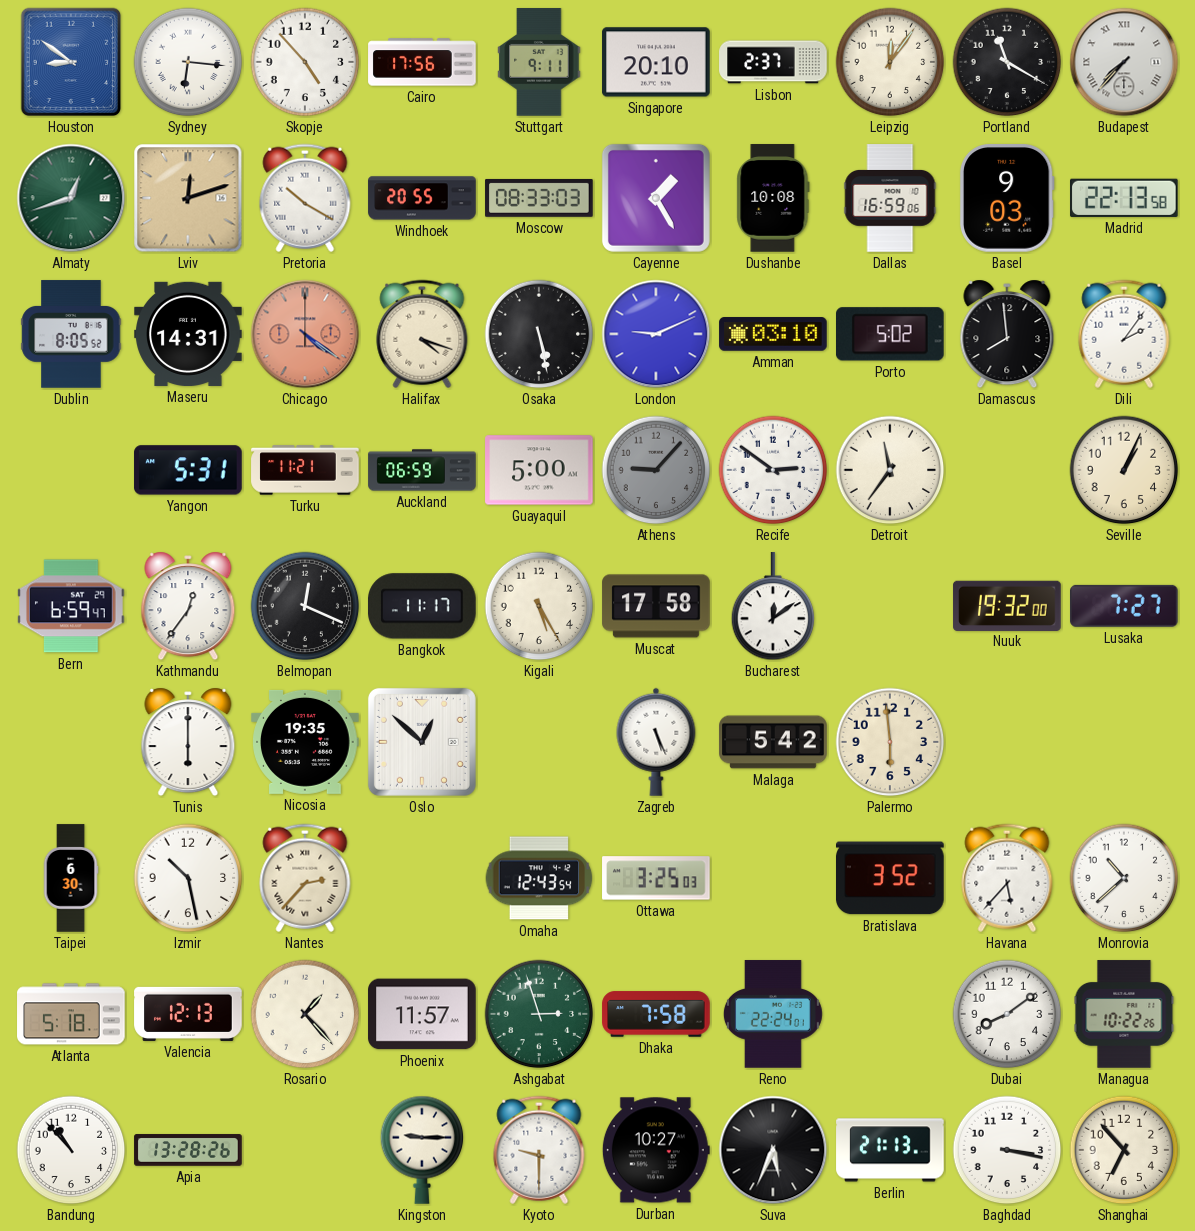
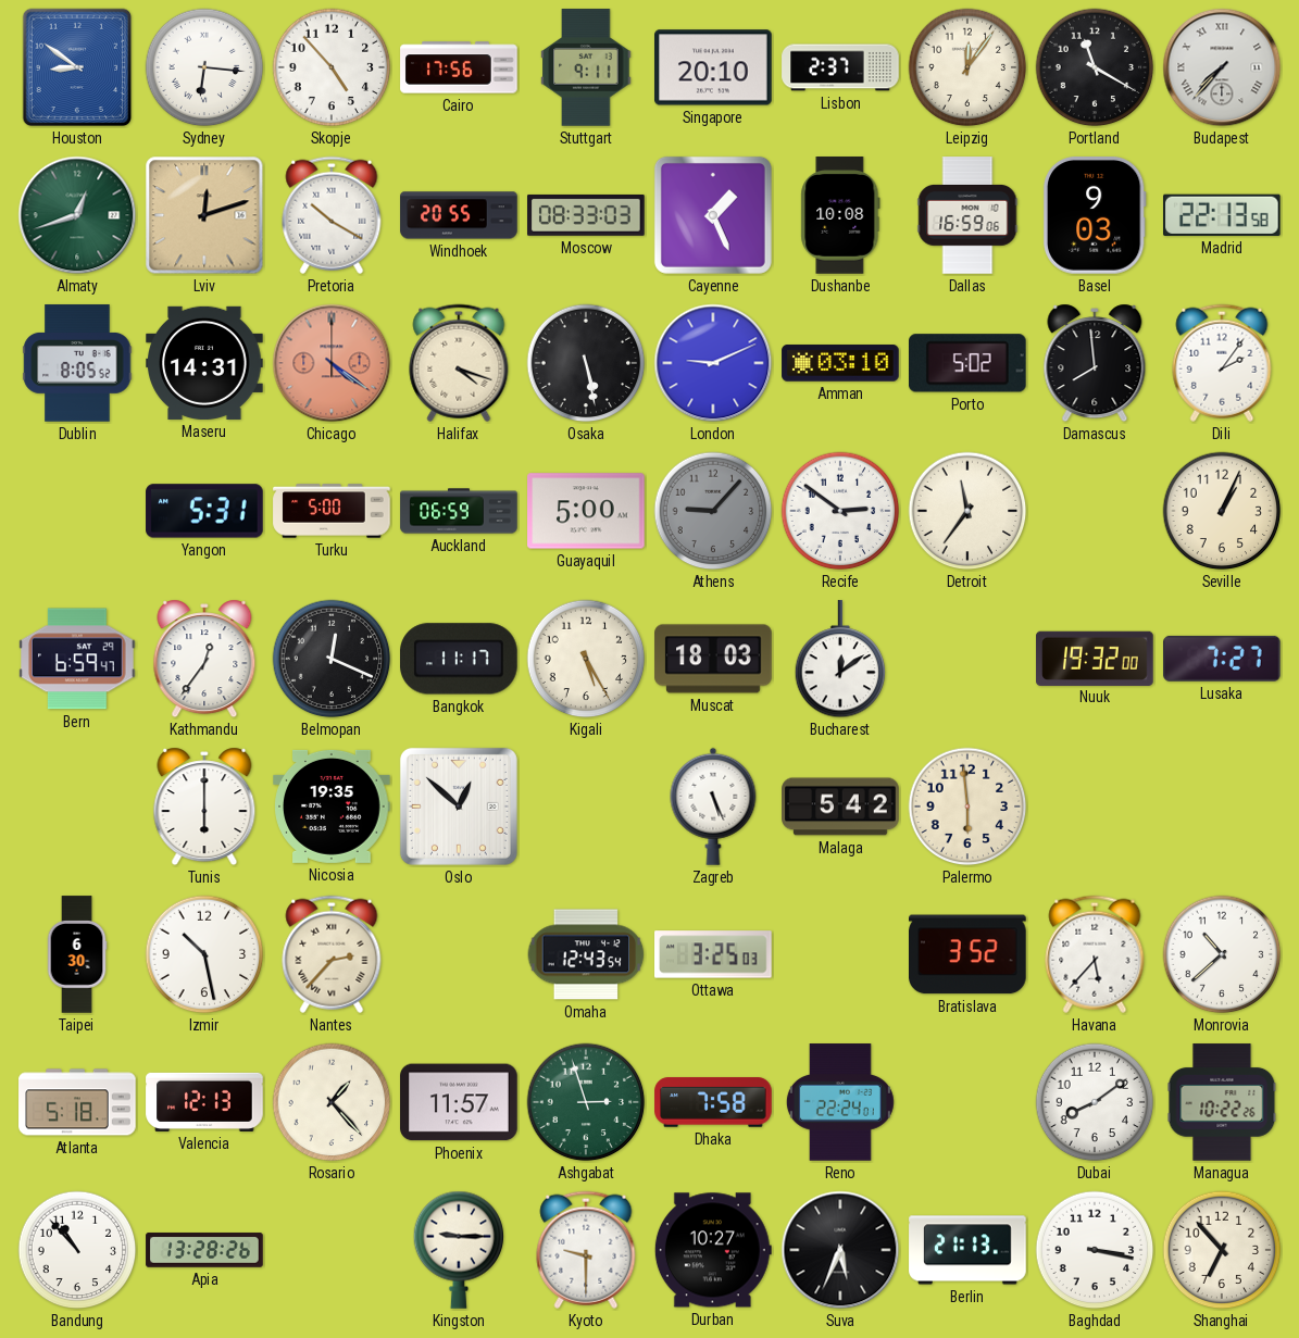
Cayenne: 1:25 -> 1:26 (713, 215)
Turku: 11:21 -> 5:00 (332, 511)
Muscat: 17:58 -> 18:03 (713, 659)
